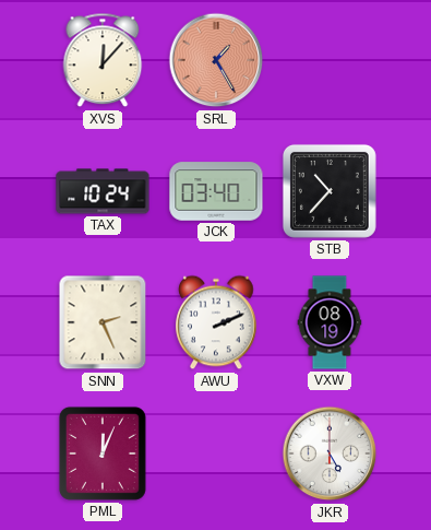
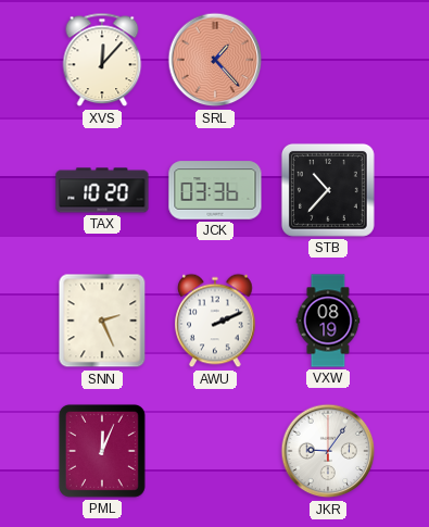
SRL: 1:25 -> 1:23 (215, 60)
TAX: 10:24 -> 10:20 (102, 190)
JCK: 03:40 -> 03:36 (215, 190)
JKR: 5:00 -> 9:06 (328, 451)
